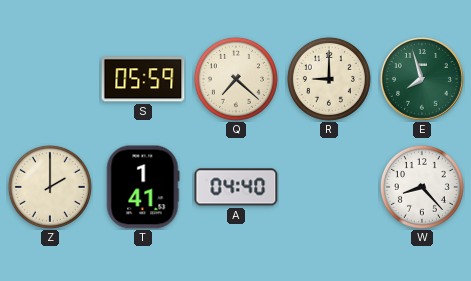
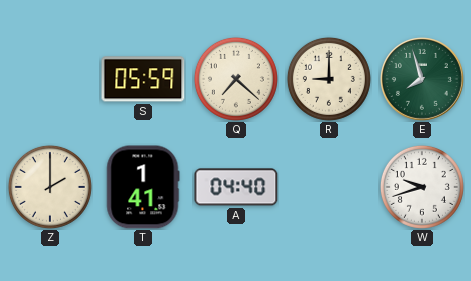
W: 8:23 -> 9:42 (422, 187)
